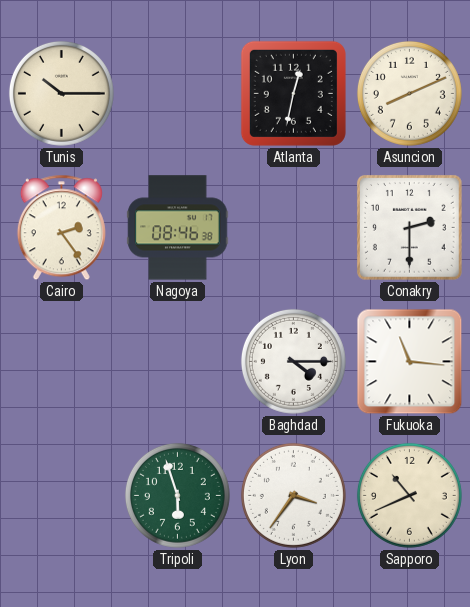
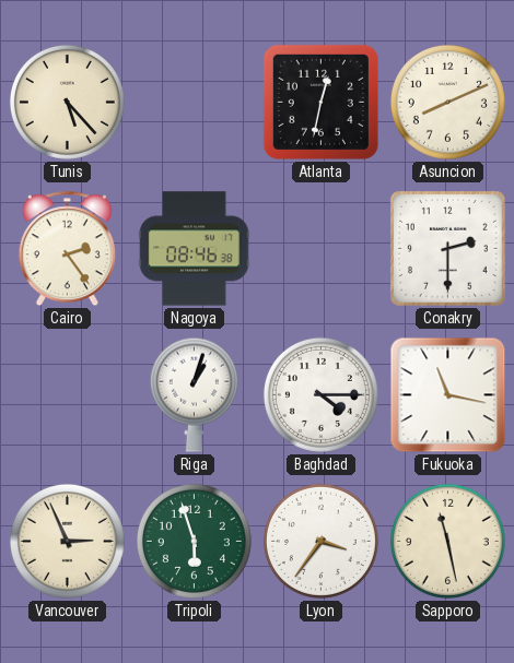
Tunis: 10:15 -> 5:23 (67, 102)
Riga: none -> 1:03 (194, 394)
Fukuoka: 11:16 -> 11:17 (448, 395)
Vancouver: none -> 2:56 (67, 541)
Sapporo: 10:41 -> 11:28 (447, 541)
